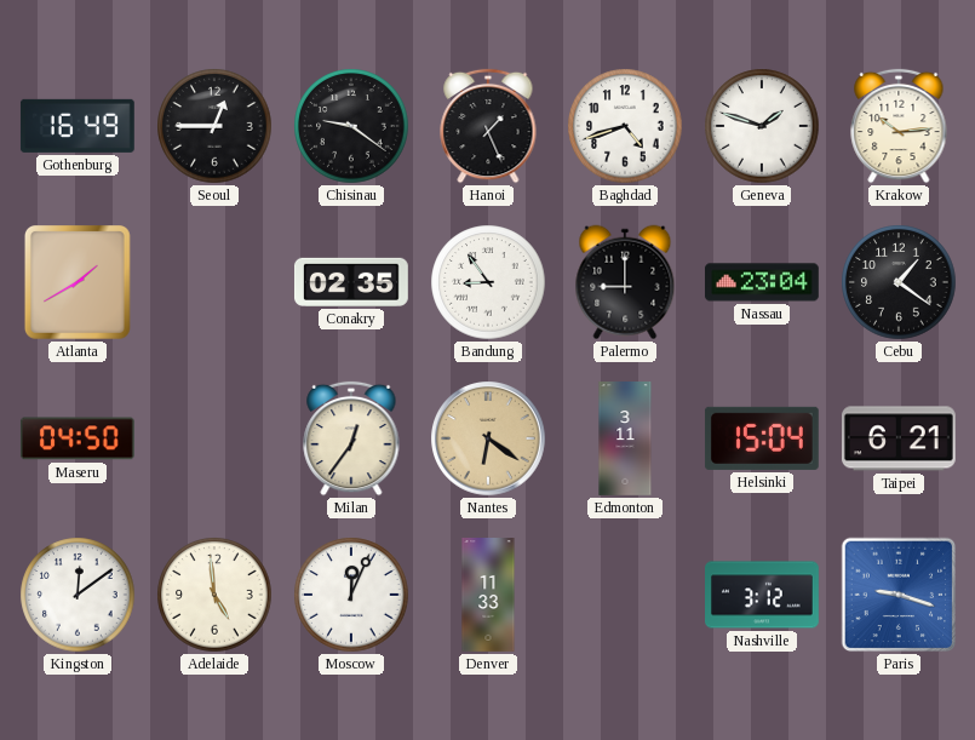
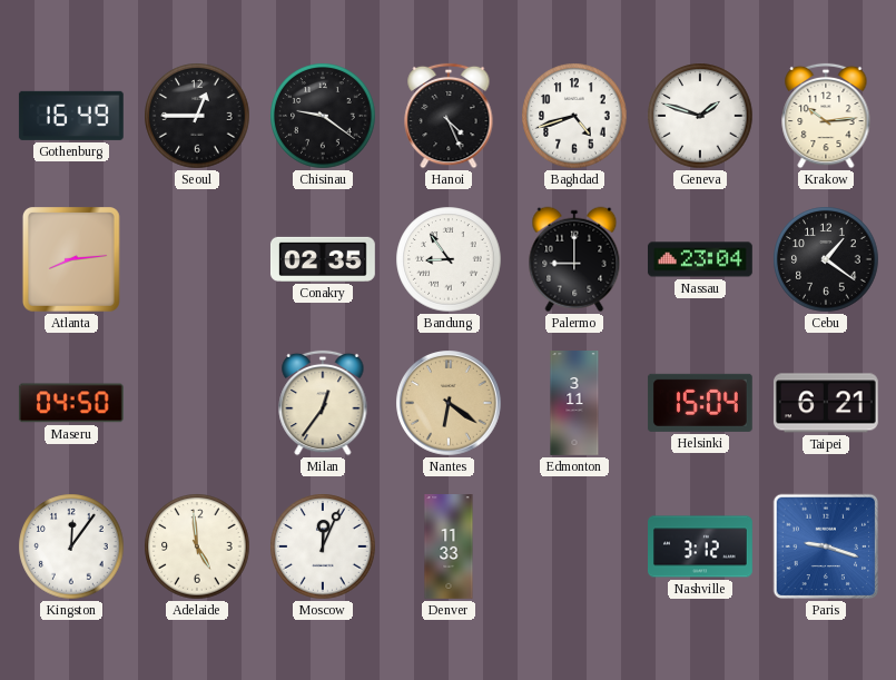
Hanoi: 1:26 -> 4:26 (449, 116)
Atlanta: 1:40 -> 8:14 (71, 260)
Kingston: 12:09 -> 12:06 (71, 546)
